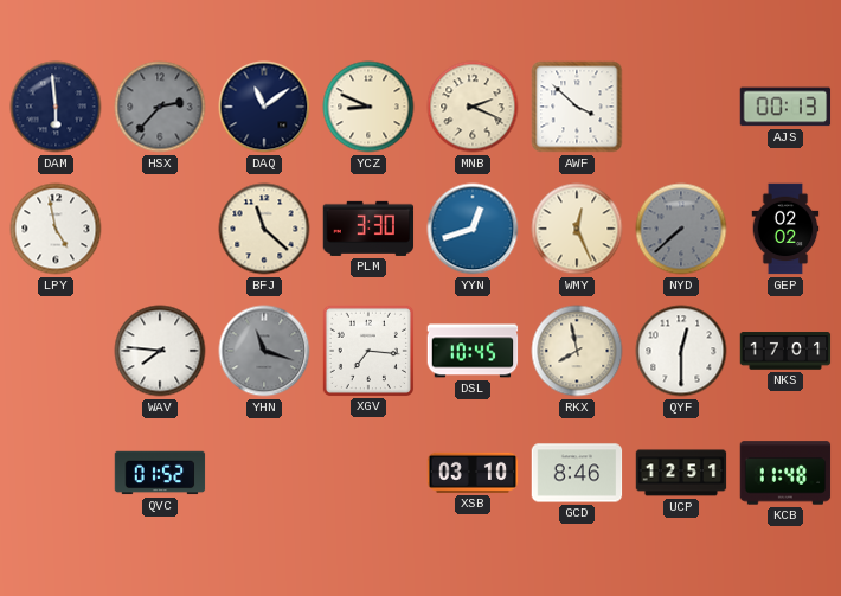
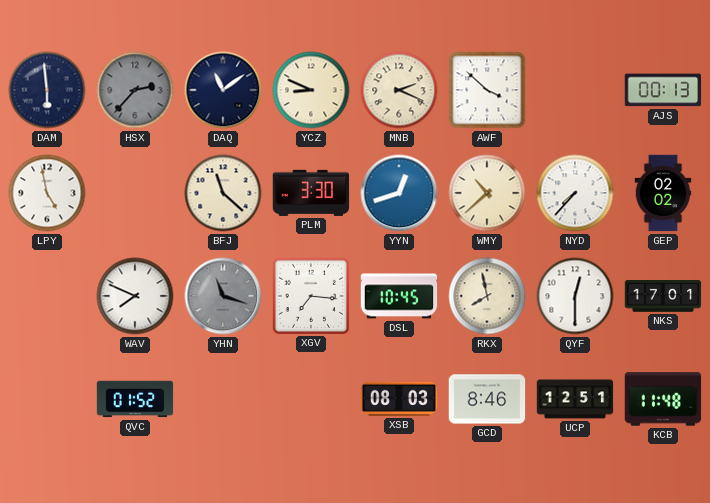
WMY: 12:26 -> 10:38 (487, 193)
NYD: 7:38 -> 7:37 (575, 193)
NYD dial: grey -> white (575, 193)
WAV: 7:46 -> 7:49 (135, 296)
XSB: 03:10 -> 08:03 (399, 399)
